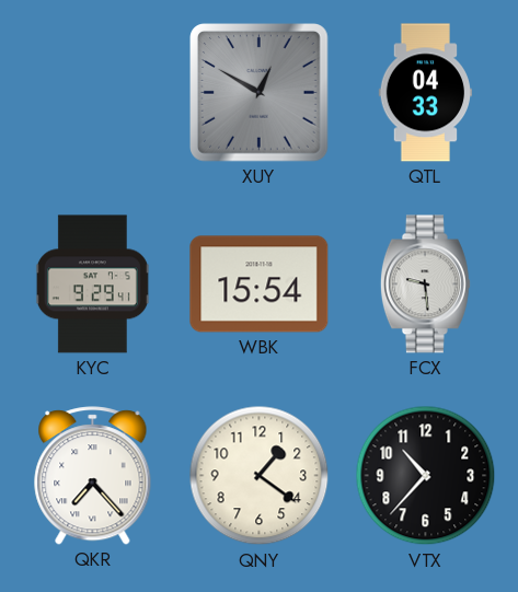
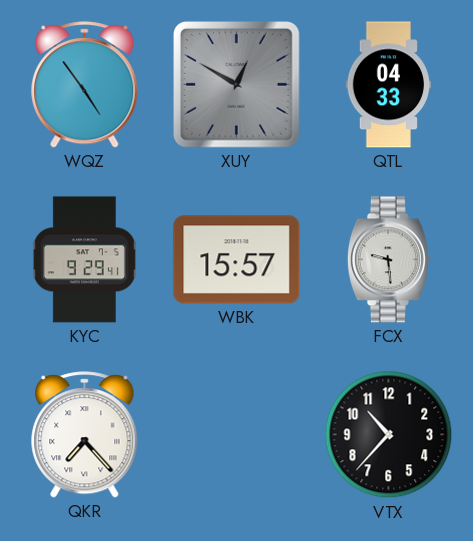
WQZ: none -> 4:54 (85, 85)
WBK: 15:54 -> 15:57 (237, 260)
QNY: 1:21 -> none (260, 476)
